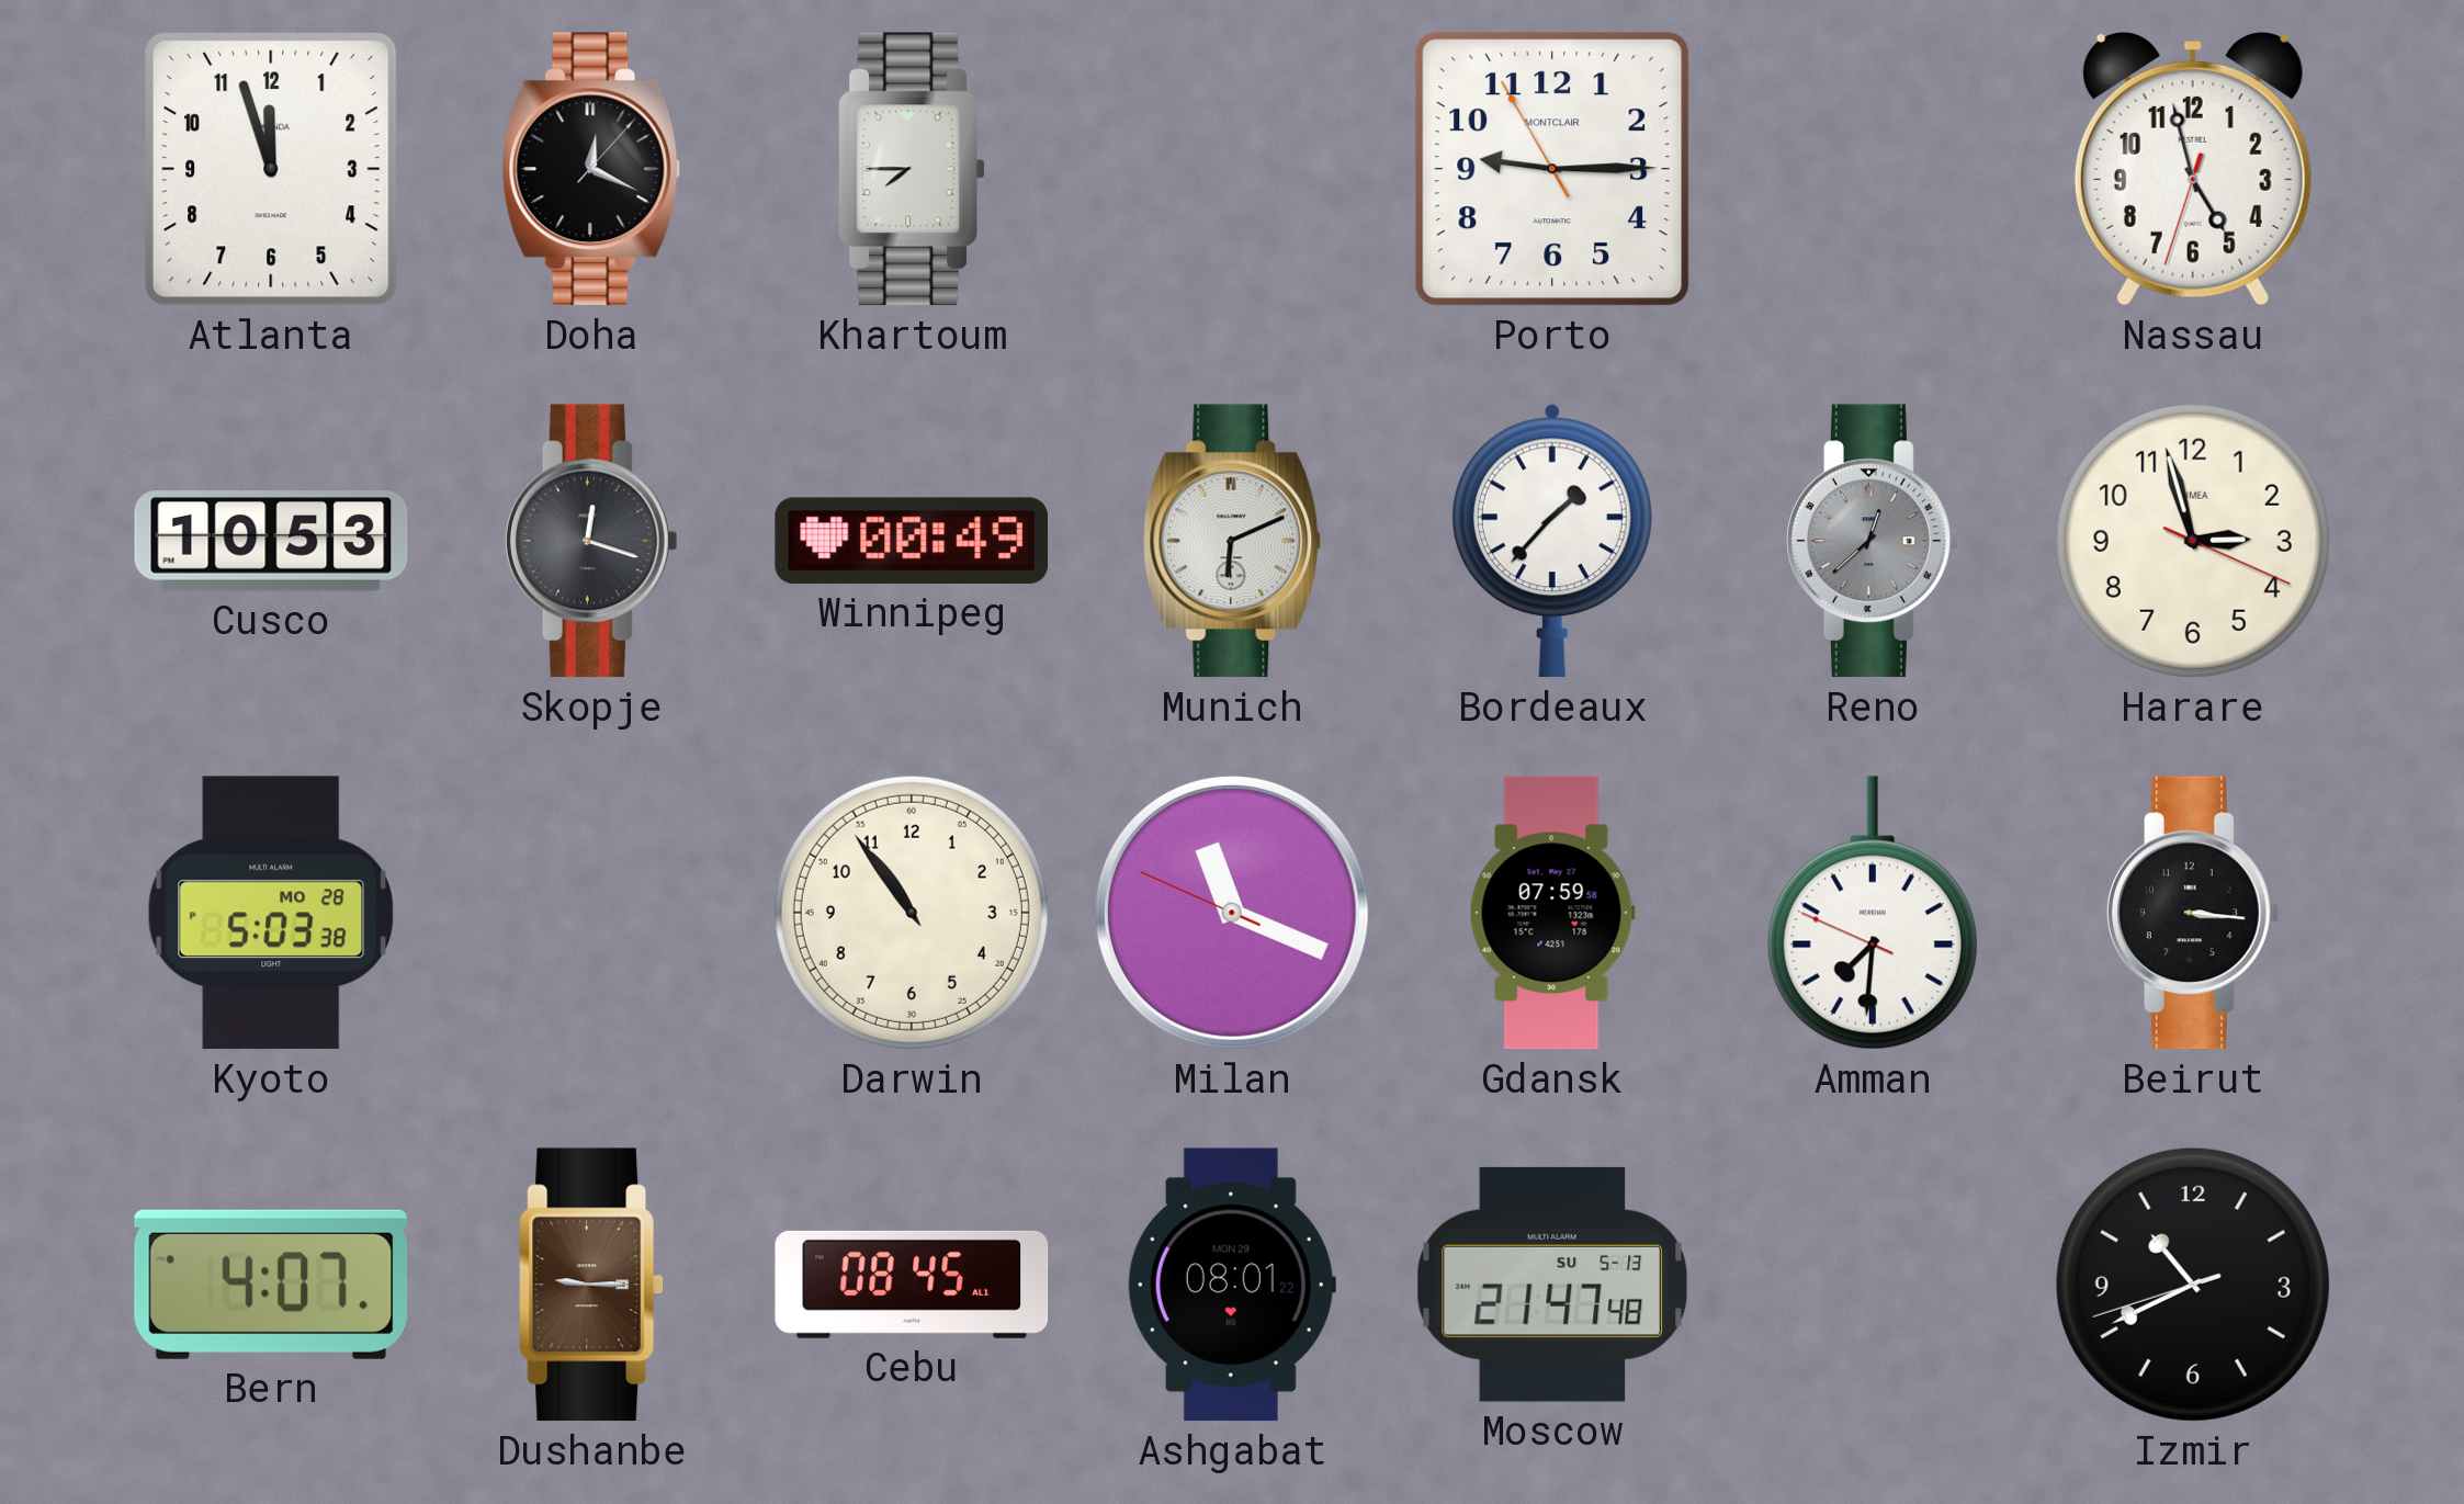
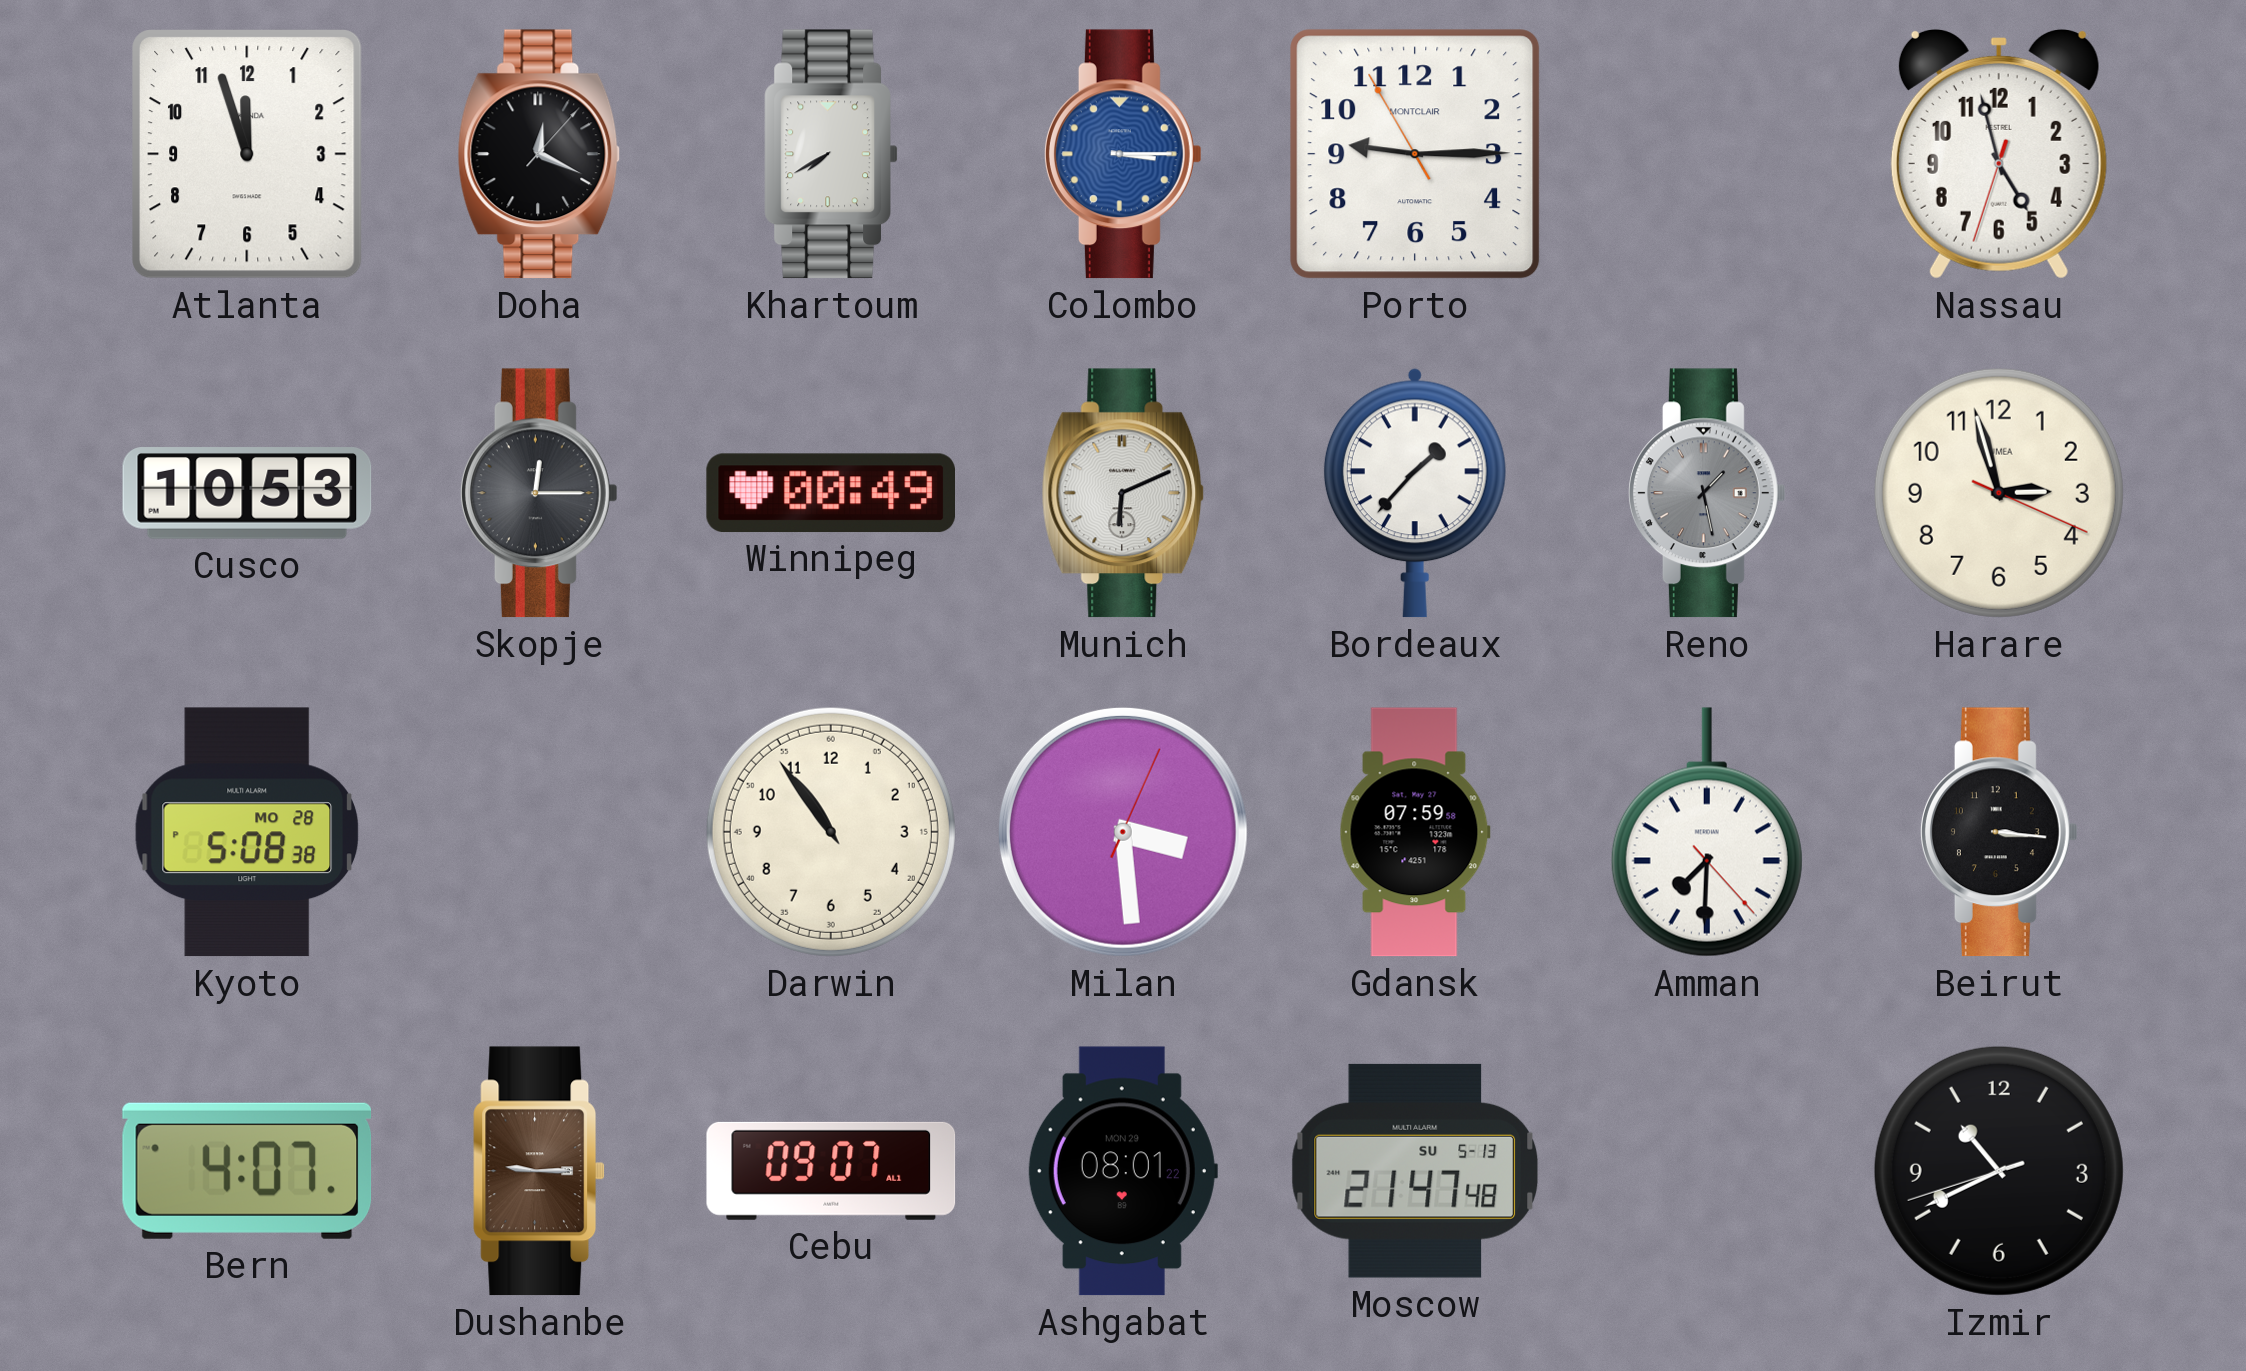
Khartoum: 7:45 -> 7:40 (831, 154)
Colombo: none -> 3:15 (1123, 154)
Skopje: 12:18 -> 12:15 (539, 493)
Reno: 12:38 -> 1:28 (1707, 493)
Kyoto: 5:03 -> 5:08 (246, 832)
Milan: 11:18 -> 3:29 (1123, 832)
Amman: 7:30:49 -> 7:30:23 (1707, 832)
Cebu: 08:45 -> 09:07 (831, 1171)
